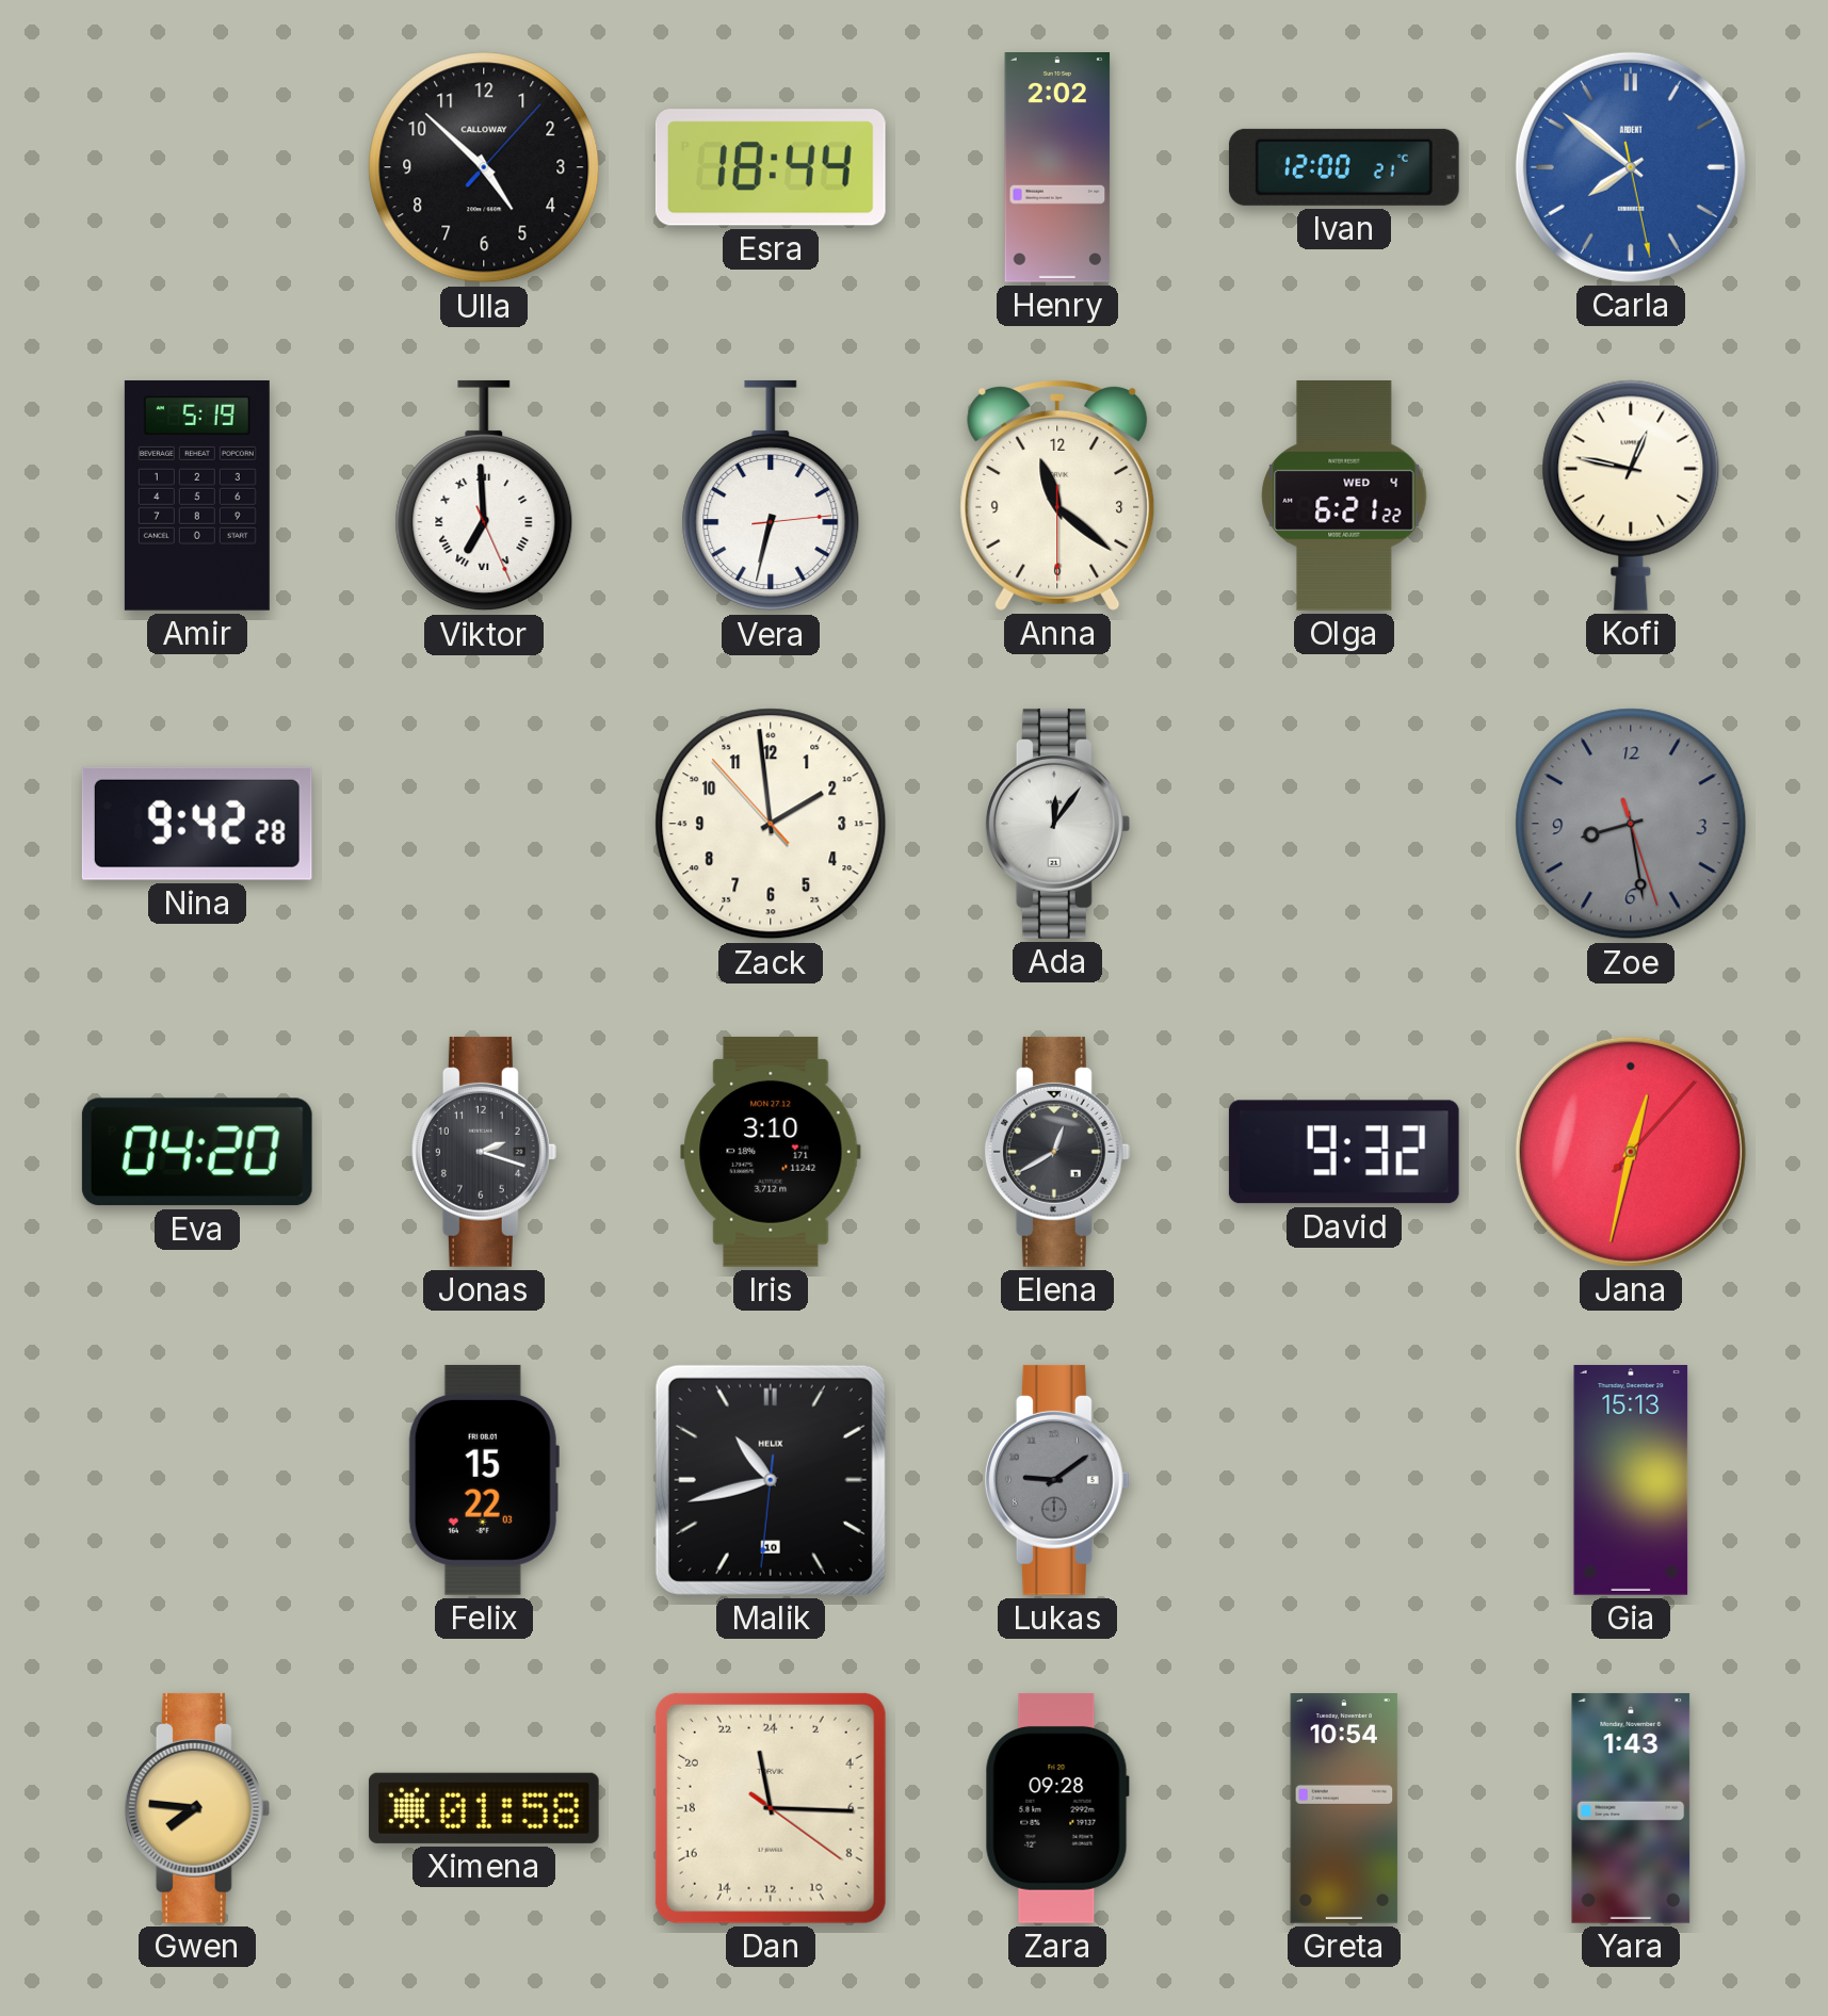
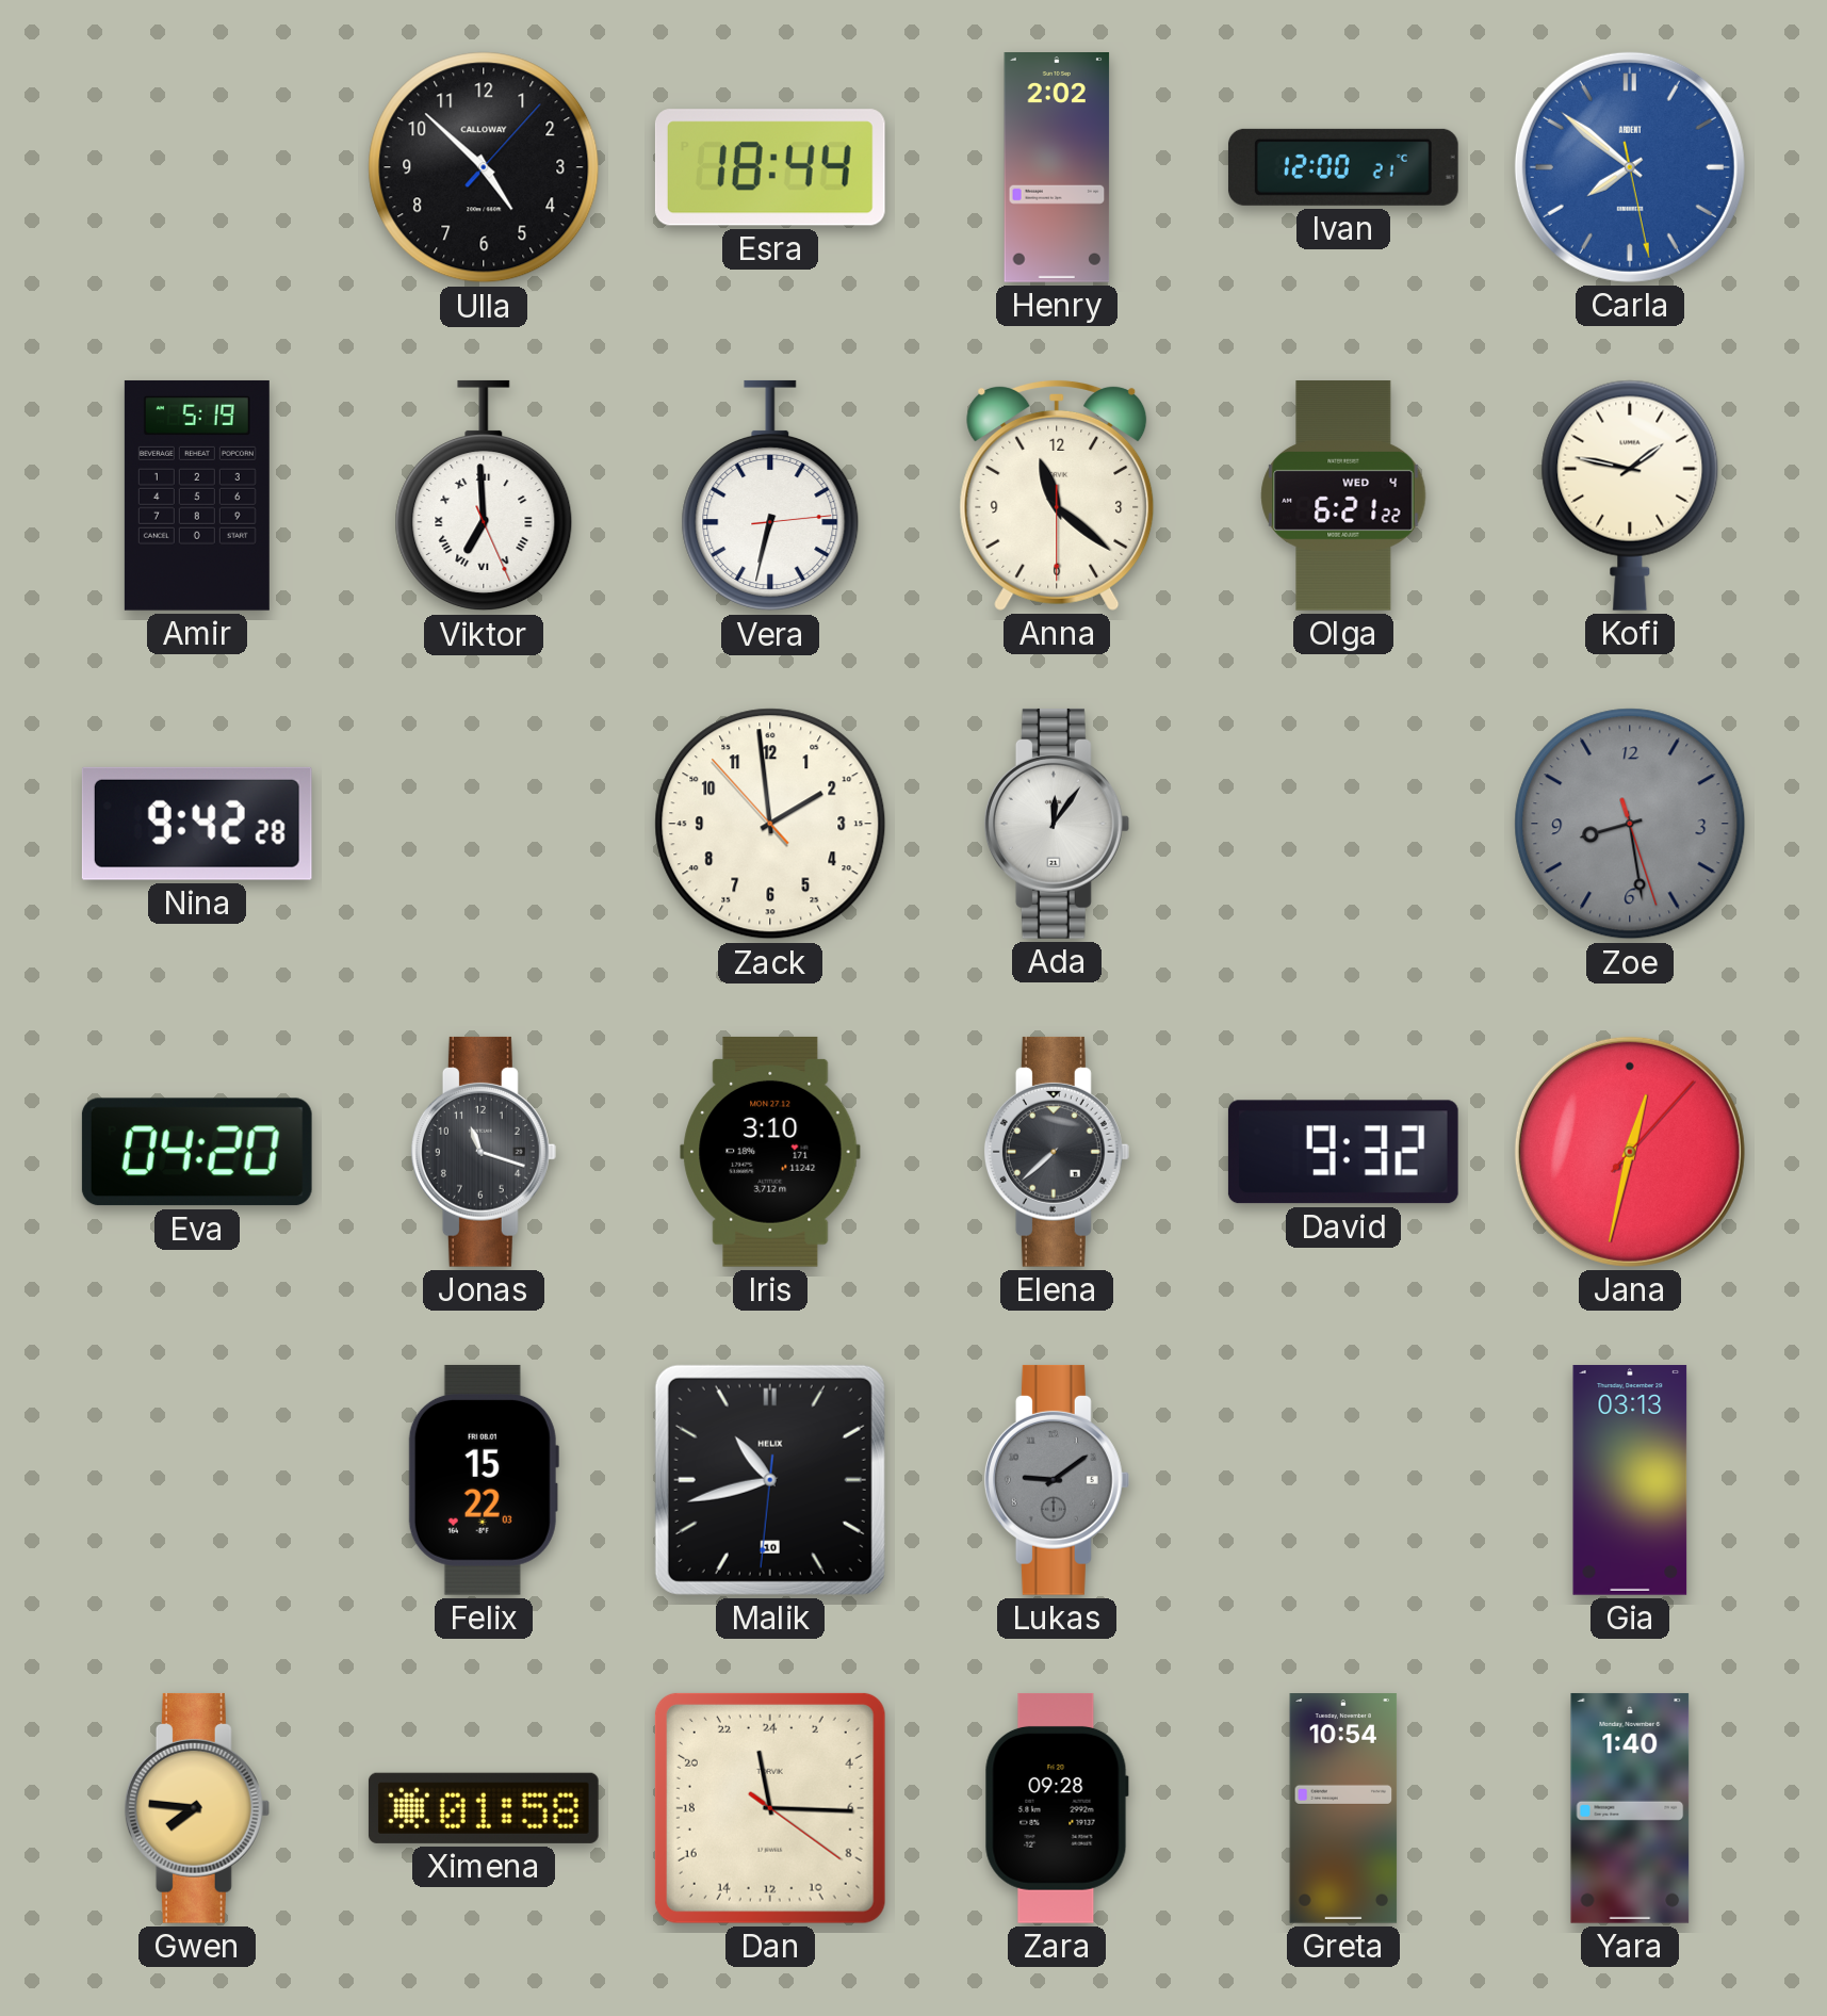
Kofi: 12:47 -> 1:47 (1630, 495)
Jonas: 2:18 -> 11:18 (484, 1152)
Elena: 12:40 -> 7:38 (1057, 1152)
Gia: 15:13 -> 03:13 (1630, 1481)
Yara: 1:43 -> 1:40 (1630, 1808)
